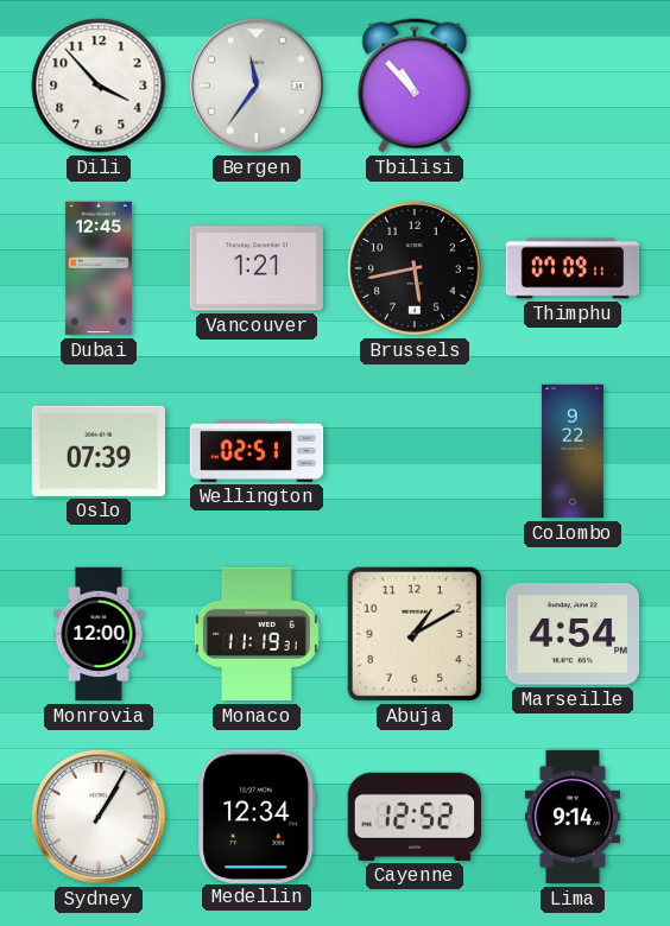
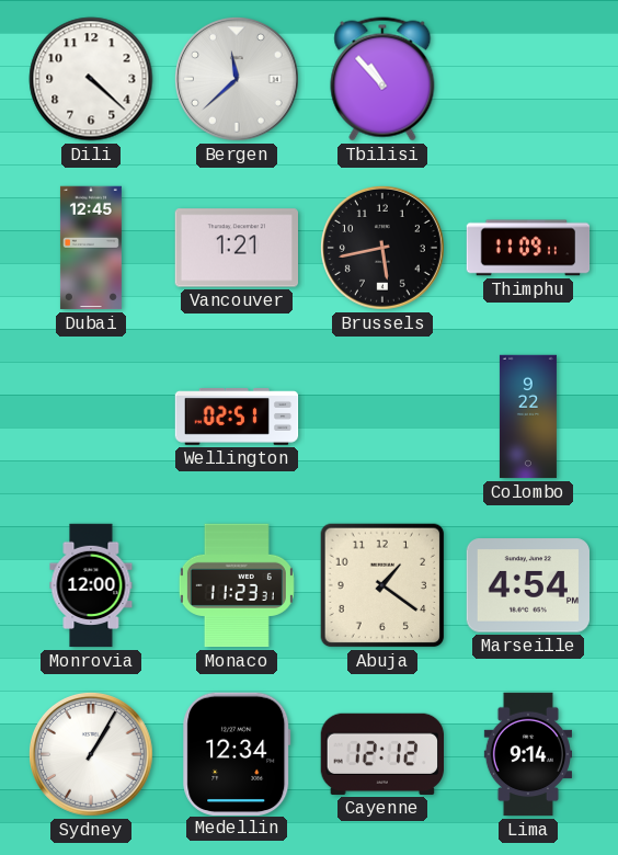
Dili: 3:53 -> 4:22 (91, 79)
Bergen: 11:36 -> 11:38 (237, 79)
Thimphu: 07:09 -> 11:09 (528, 248)
Oslo: 07:39 -> none (97, 451)
Monaco: 11:19 -> 11:23 (237, 585)
Abuja: 1:10 -> 1:21 (382, 585)
Cayenne: 12:52 -> 12:12 (381, 754)
